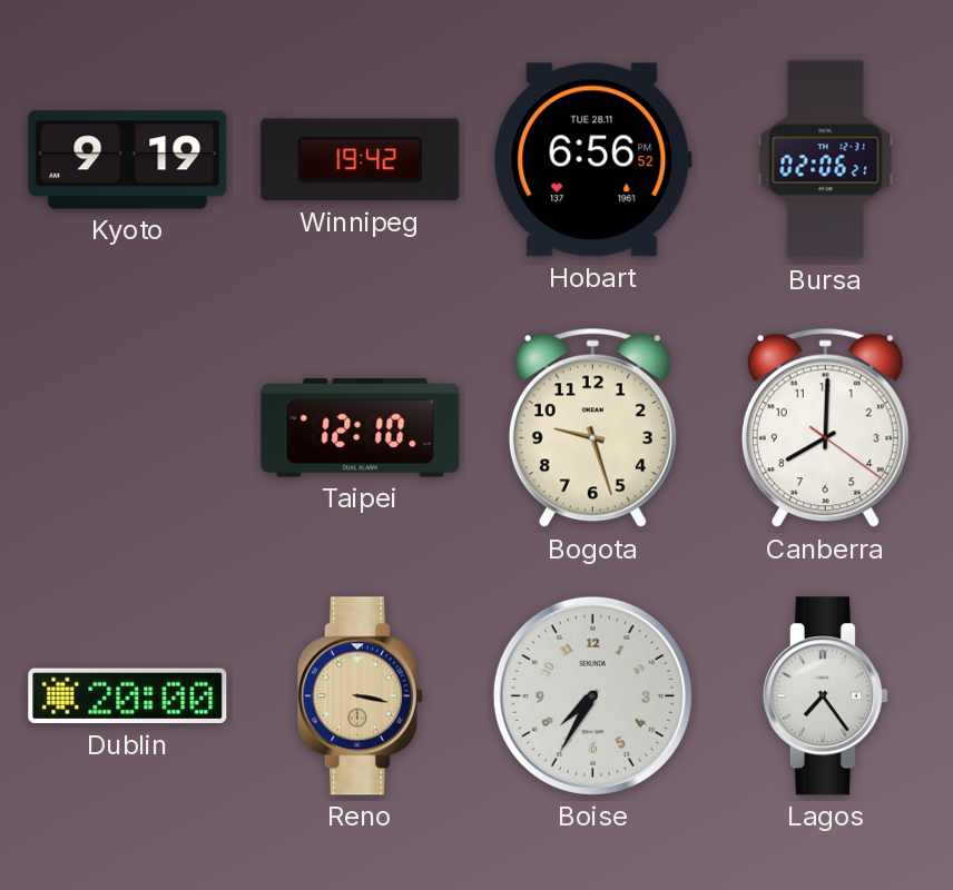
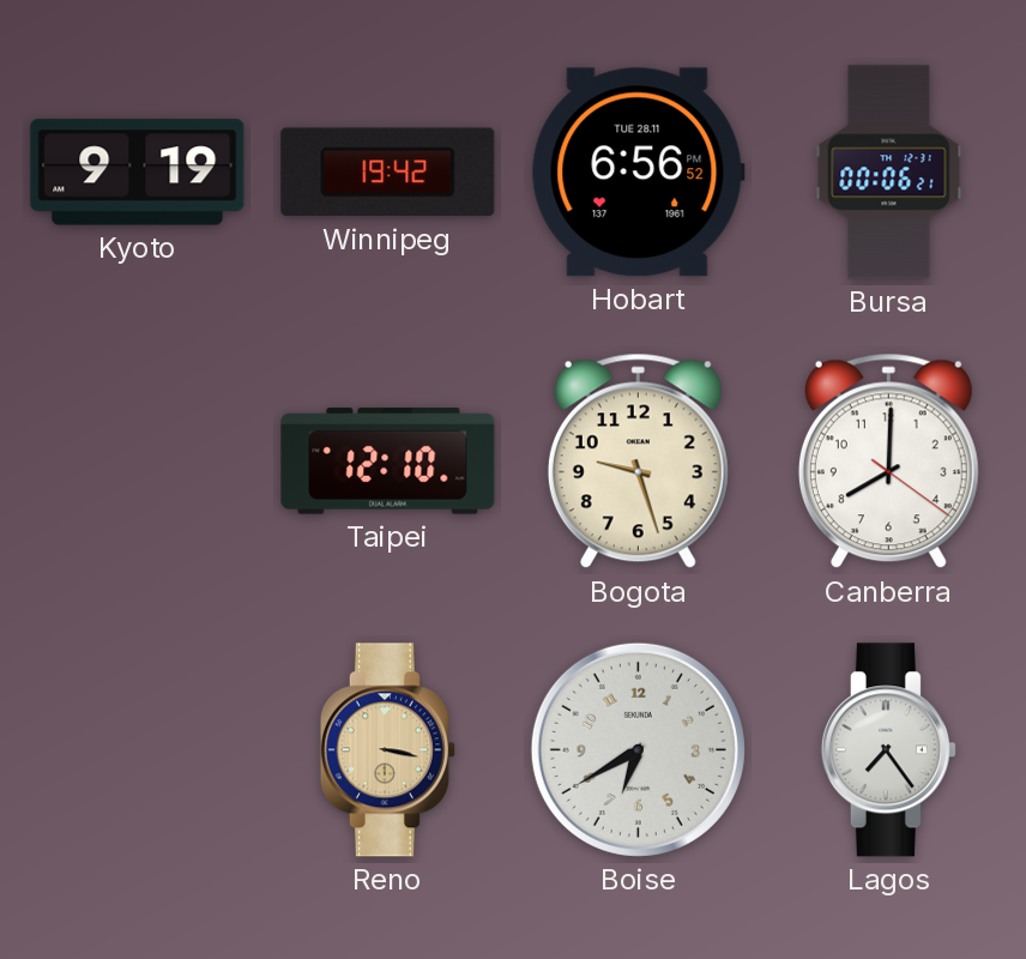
Bursa: 02:06 -> 00:06 (889, 173)
Dublin: 20:00 -> none (128, 696)
Boise: 7:35 -> 6:40 (638, 749)
